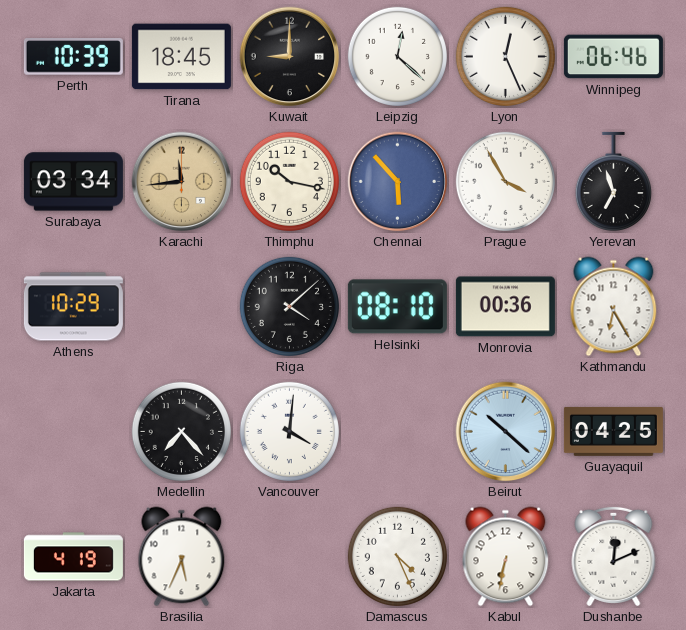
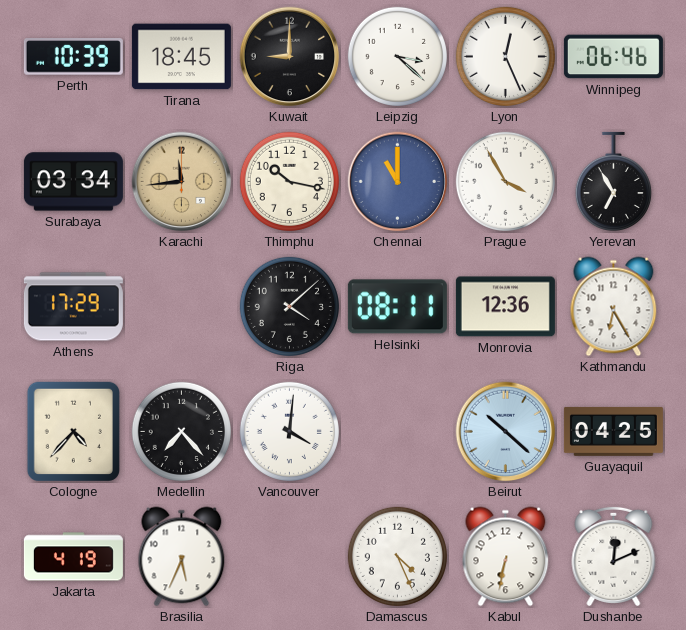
Leipzig: 12:22 -> 3:22 (397, 56)
Chennai: 5:53 -> 11:00 (398, 182)
Yerevan: 6:57 -> 6:55 (613, 182)
Athens: 10:29 -> 17:29 (73, 307)
Helsinki: 08:10 -> 08:11 (397, 307)
Monrovia: 00:36 -> 12:36 (505, 307)
Cologne: none -> 4:37 (73, 431)
